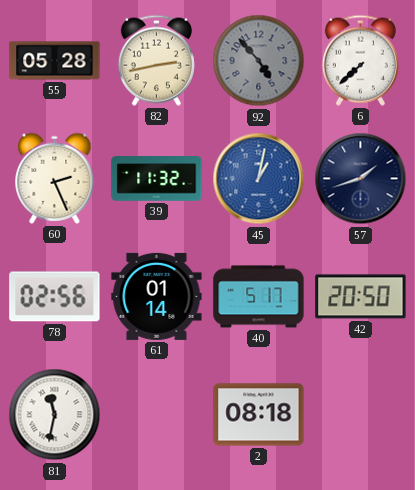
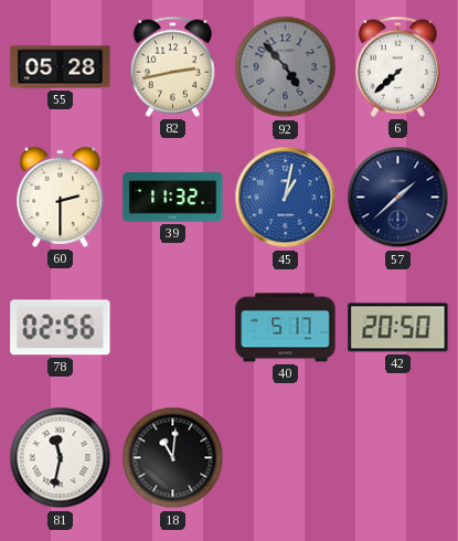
60: 2:26 -> 2:30 (61, 197)
57: 1:42 -> 1:38 (398, 198)
61: 01:14 -> none (157, 296)
18: none -> 11:01 (173, 458)
2: 08:18 -> none (259, 415)
